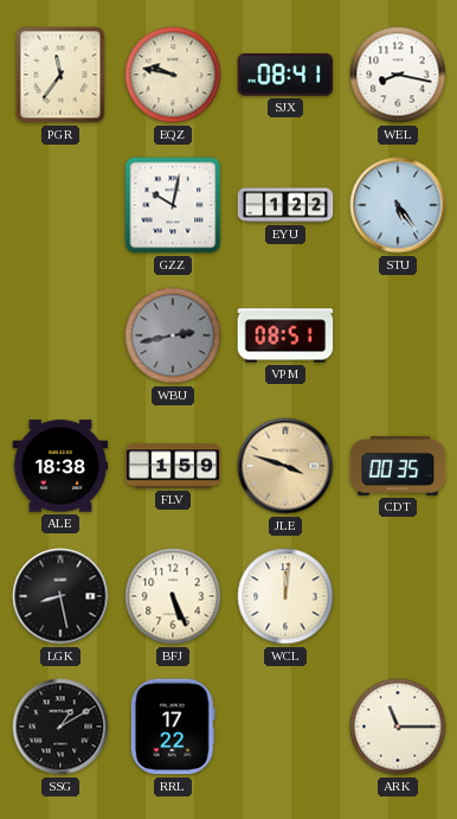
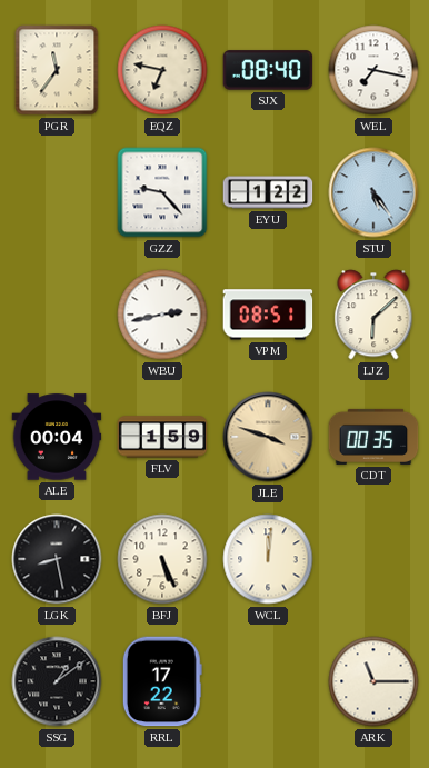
EQZ: 9:47 -> 6:47 (162, 70)
SJX: 08:41 -> 08:40 (268, 70)
WEL: 8:17 -> 7:17 (373, 70)
GZZ: 10:02 -> 9:23 (162, 192)
WBU dial: grey -> white (162, 315)
LJZ: none -> 6:08 (373, 315)
ALE: 18:38 -> 00:04 (57, 437)
SSG: 1:10 -> 1:09 (57, 681)
